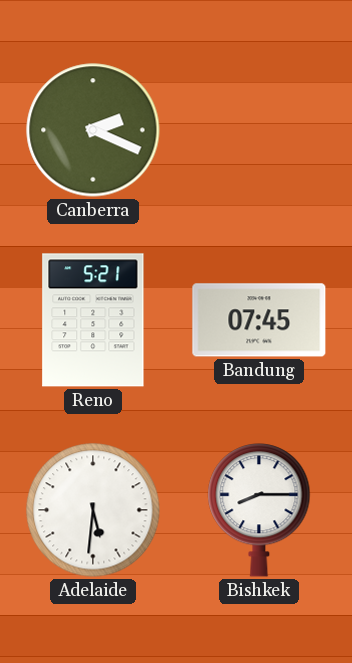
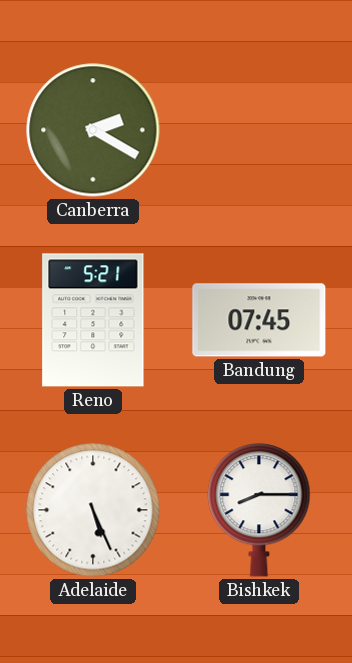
Canberra: 2:19 -> 2:20 (93, 130)
Adelaide: 5:31 -> 5:26 (93, 510)
